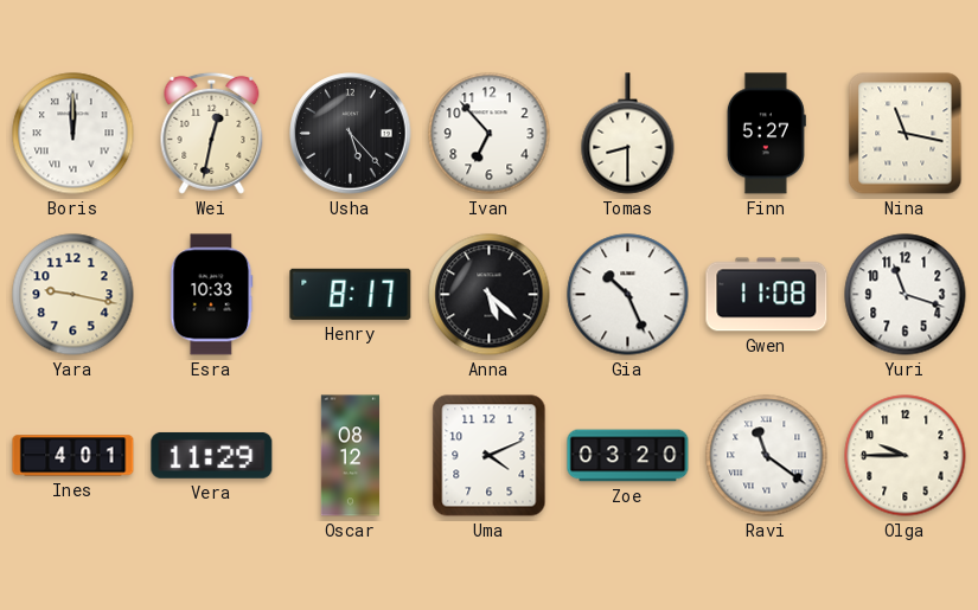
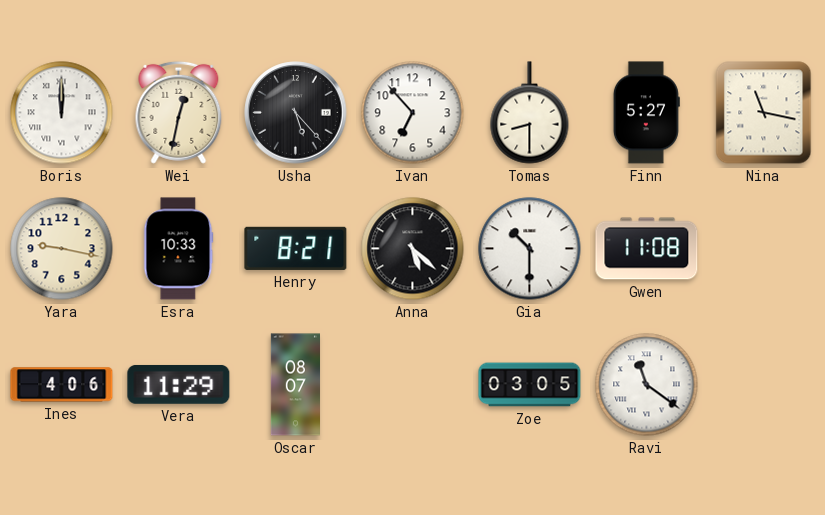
Henry: 8:17 -> 8:21 (296, 248)
Gia: 10:26 -> 10:30 (530, 249)
Yuri: 11:18 -> none (906, 295)
Ines: 4:01 -> 4:06 (62, 385)
Oscar: 08:12 -> 08:07 (295, 385)
Uma: 4:11 -> none (490, 456)
Zoe: 03:20 -> 03:05 (530, 385)
Olga: 9:45 -> none (906, 456)
